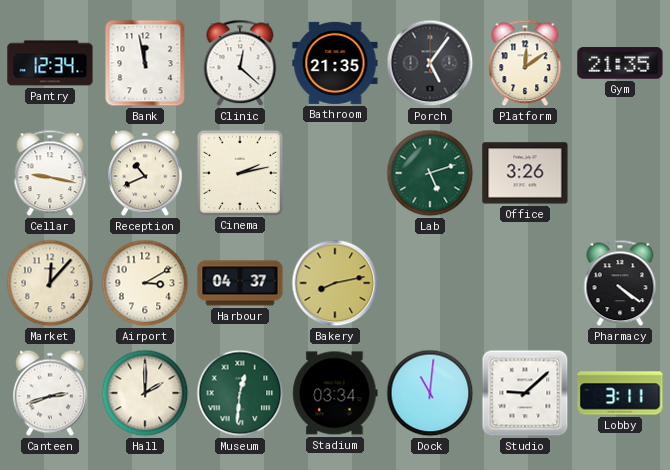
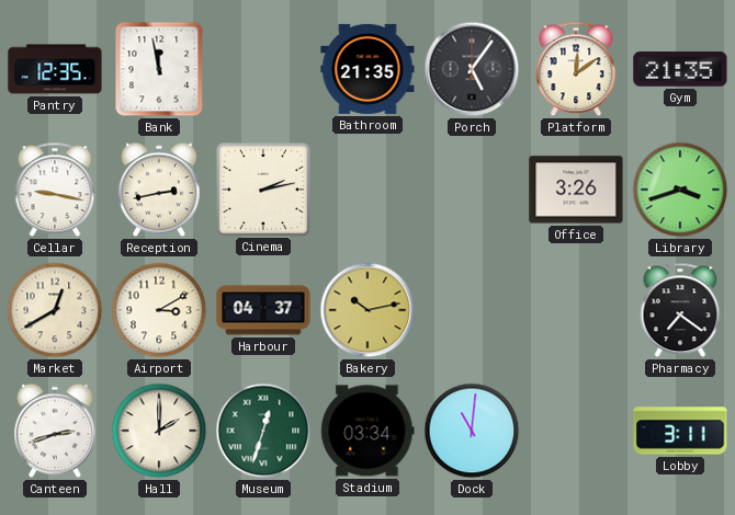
Pantry: 12:34 -> 12:35 (55, 69)
Clinic: 12:22 -> none (240, 63)
Reception: 10:41 -> 2:43 (160, 190)
Lab: 5:12 -> none (430, 173)
Library: none -> 3:42 (680, 190)
Market: 12:07 -> 12:40 (55, 310)
Bakery: 8:13 -> 10:13 (367, 310)
Pharmacy: 4:21 -> 7:21 (680, 310)
Museum: 12:31 -> 12:33 (263, 431)
Studio: 9:08 -> none (525, 393)
